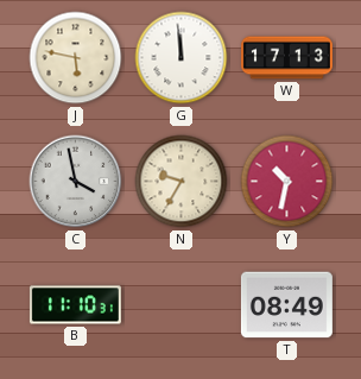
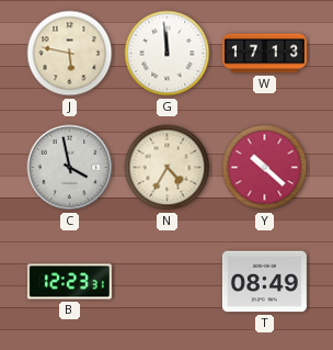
N: 9:35 -> 4:35 (168, 168)
Y: 10:32 -> 10:22 (265, 168)
B: 11:10 -> 12:23 (69, 282)
